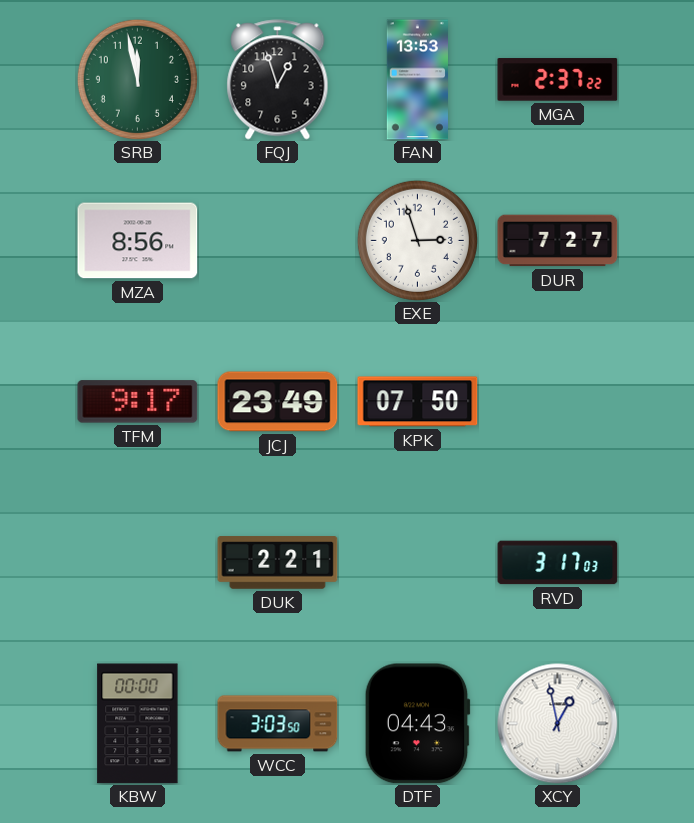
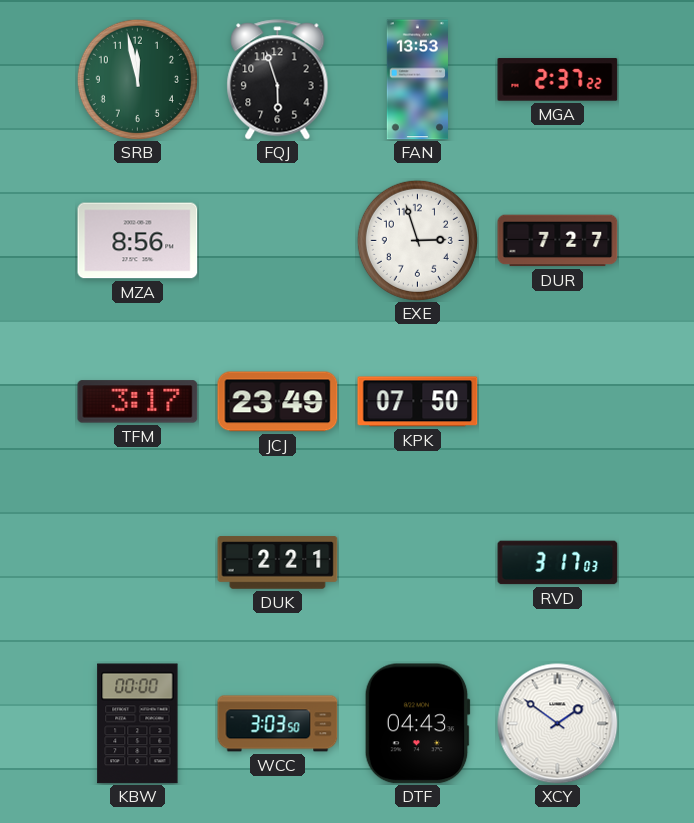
FQJ: 12:57 -> 5:57 (278, 80)
TFM: 9:17 -> 3:17 (138, 402)
XCY: 12:58 -> 1:51 (558, 724)
